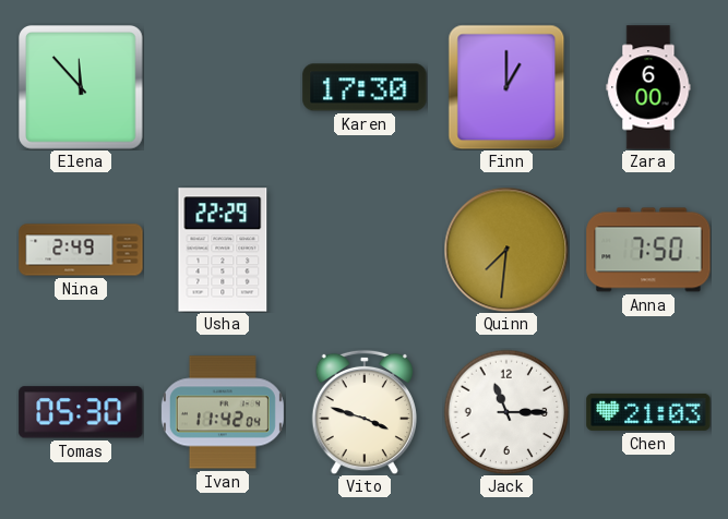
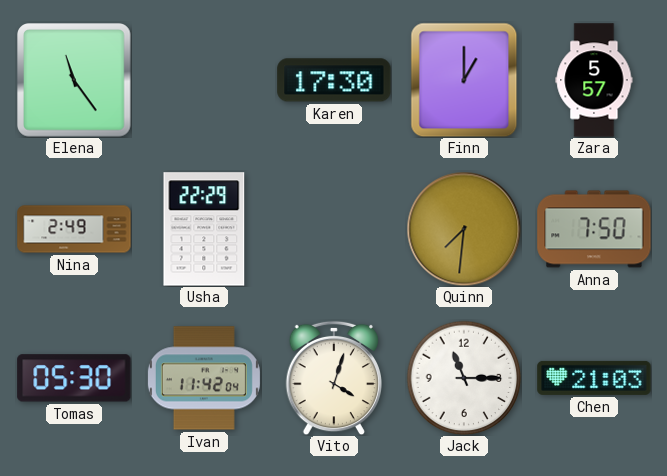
Elena: 11:53 -> 11:24 (75, 81)
Zara: 6:00 -> 5:57 (594, 80)
Vito: 3:48 -> 4:03 (333, 378)
